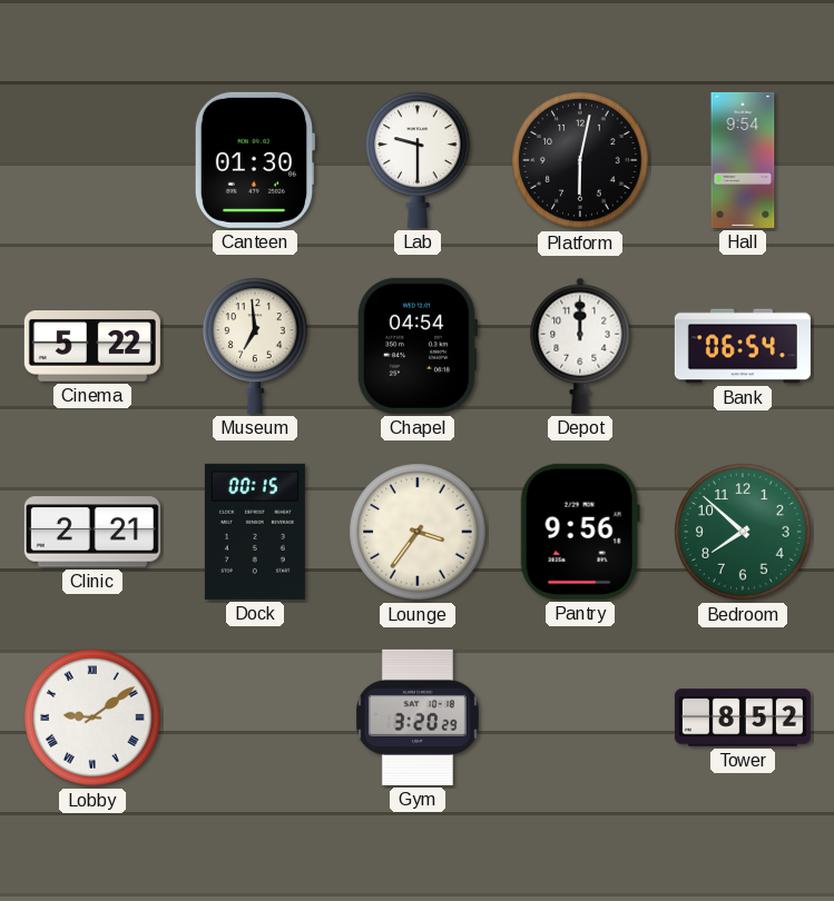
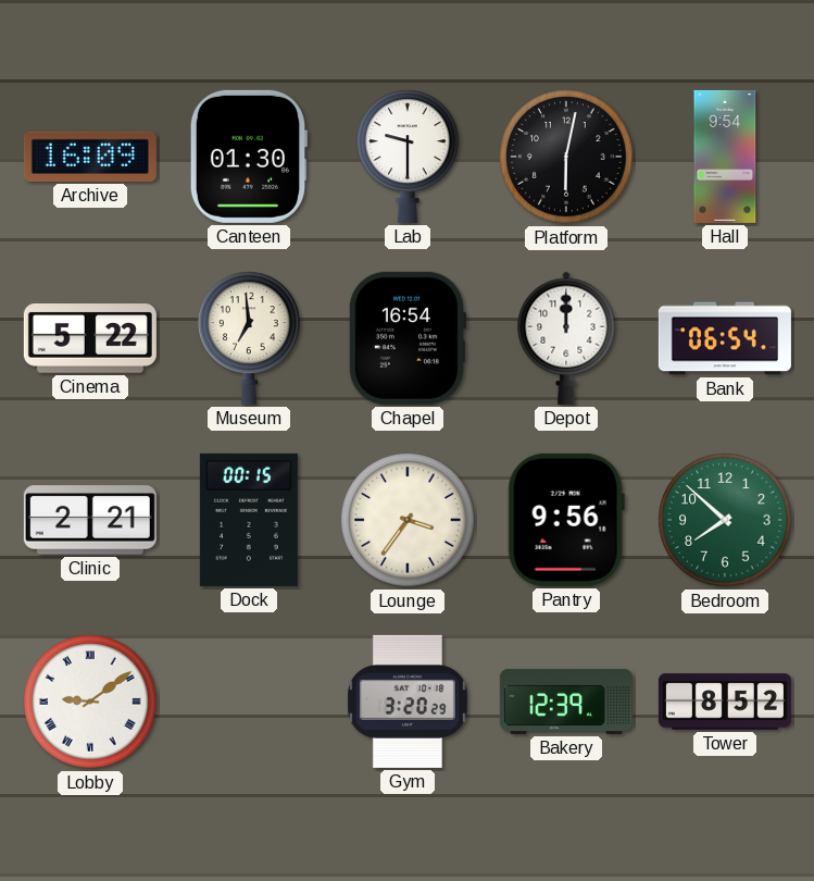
Archive: none -> 16:09 (90, 157)
Chapel: 04:54 -> 16:54 (406, 338)
Bakery: none -> 12:39 (566, 702)
